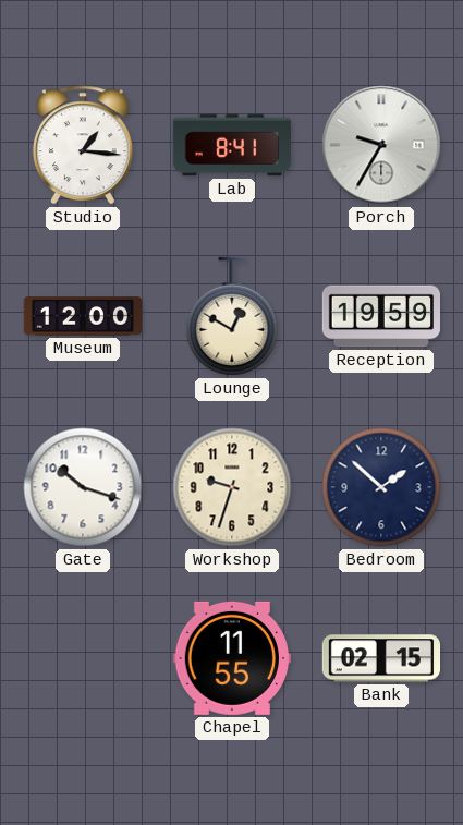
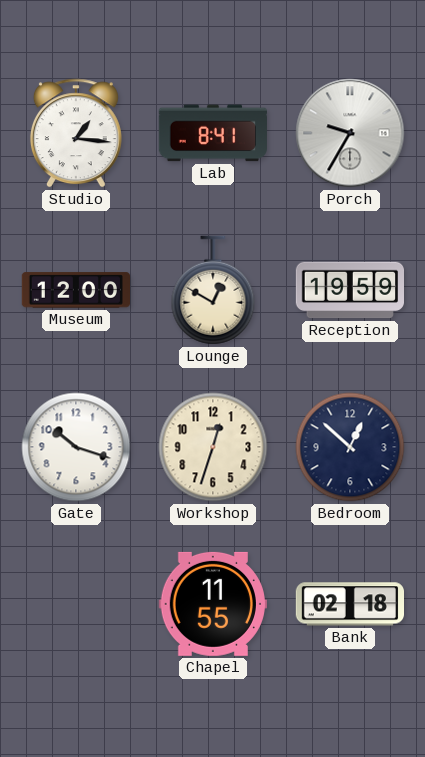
Workshop: 9:33 -> 12:33 (213, 447)
Bedroom: 1:52 -> 12:52 (350, 447)
Bank: 02:15 -> 02:18 (349, 604)
